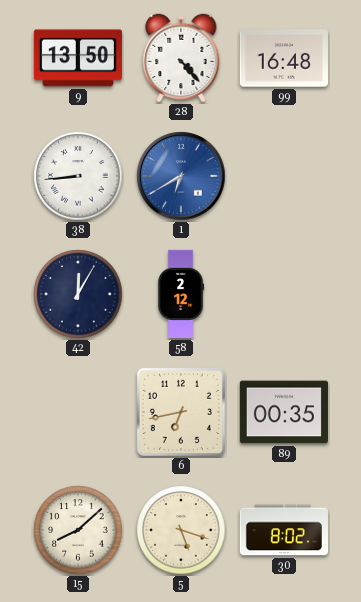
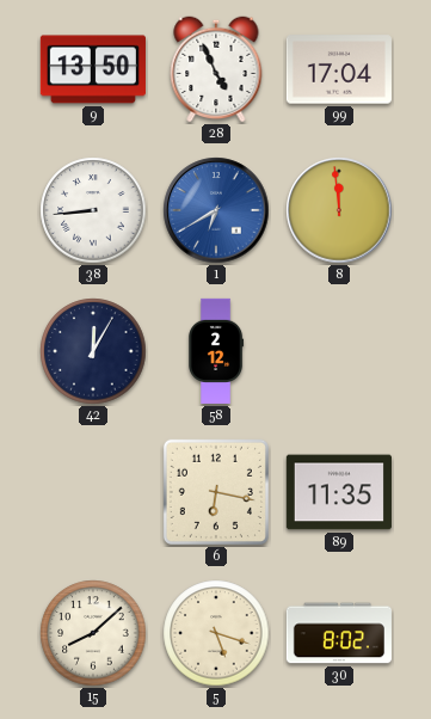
28: 4:23 -> 4:56 (216, 69)
99: 16:48 -> 17:04 (339, 69)
8: none -> 11:59 (339, 210)
6: 6:43 -> 6:17 (216, 492)
89: 00:35 -> 11:35 (339, 492)
